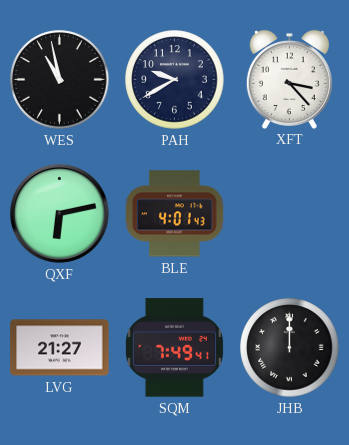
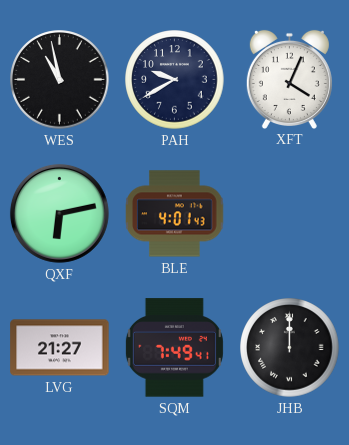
XFT: 3:23 -> 4:04 (289, 79)
